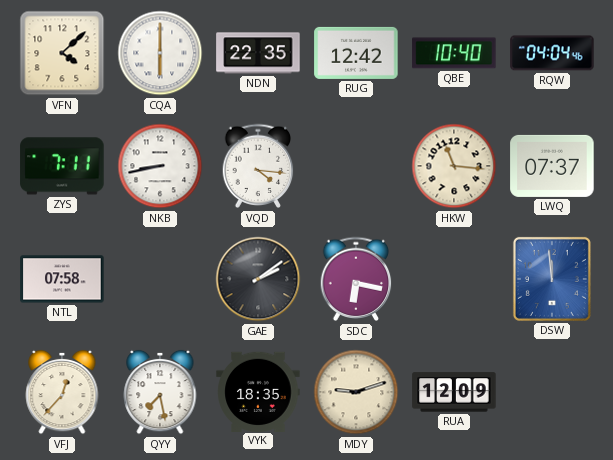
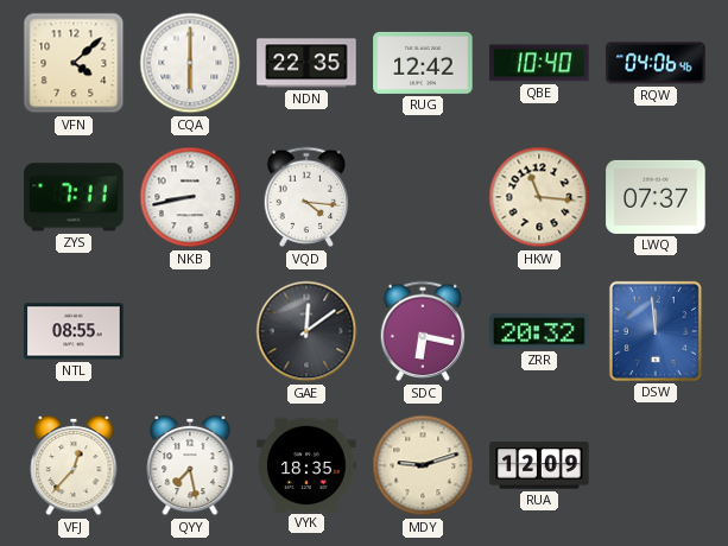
RQW: 04:04 -> 04:06 (656, 63)
NTL: 07:58 -> 08:55 (74, 331)
GAE: 2:09 -> 12:09 (306, 331)
ZRR: none -> 20:32 (539, 331)
